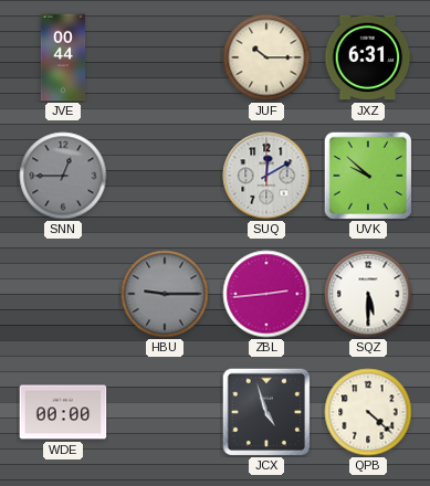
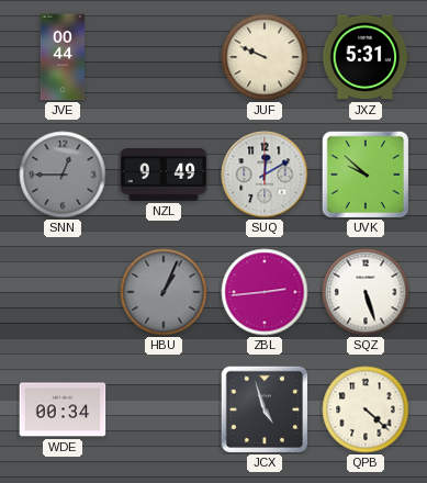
JUF: 10:15 -> 9:49 (265, 57)
JXZ: 6:31 -> 5:31 (366, 57)
NZL: none -> 9:49 (164, 175)
HBU: 9:15 -> 1:04 (164, 292)
SQZ: 5:30 -> 5:27 (366, 292)
WDE: 00:00 -> 00:34 (63, 409)
